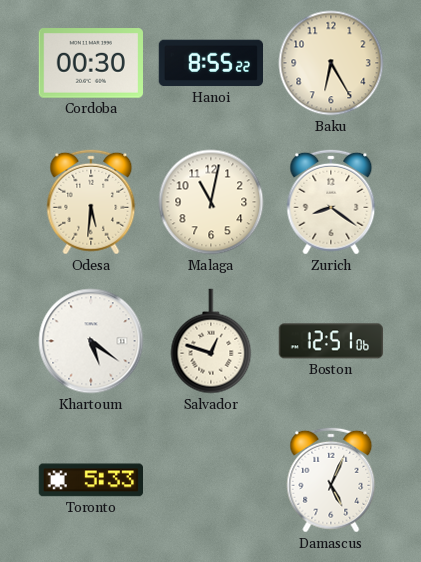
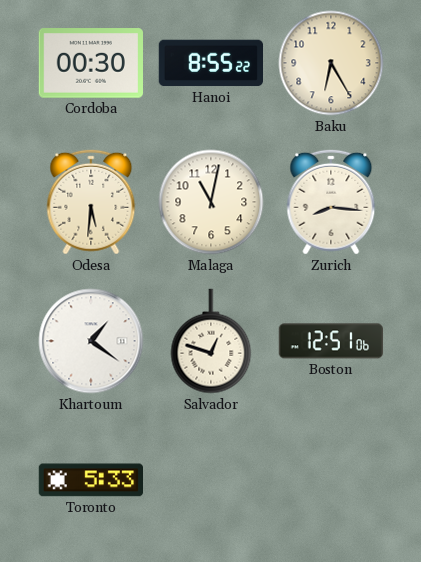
Zurich: 8:21 -> 8:16 (331, 202)
Khartoum: 5:21 -> 1:21 (91, 341)
Damascus: 5:04 -> none (331, 480)
